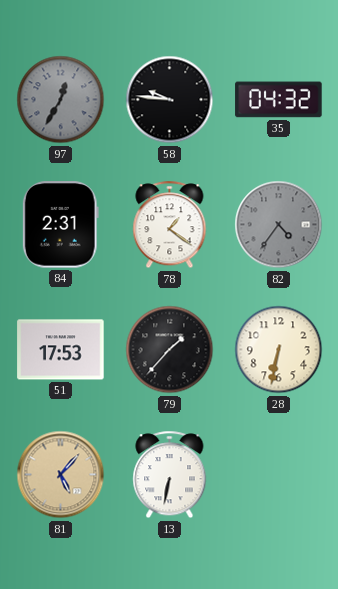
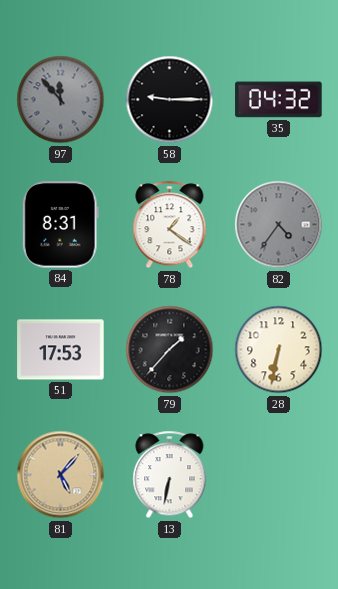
97: 12:35 -> 11:53 (61, 100)
58: 9:46 -> 9:15 (170, 100)
84: 2:31 -> 8:31 (60, 225)
